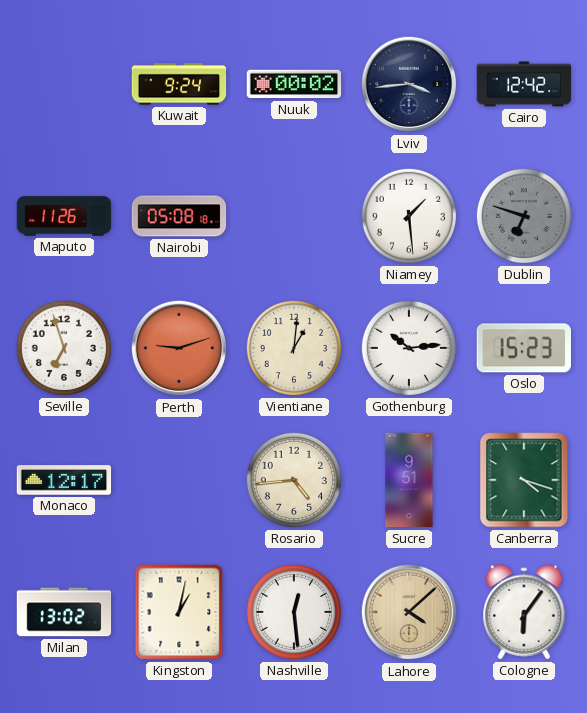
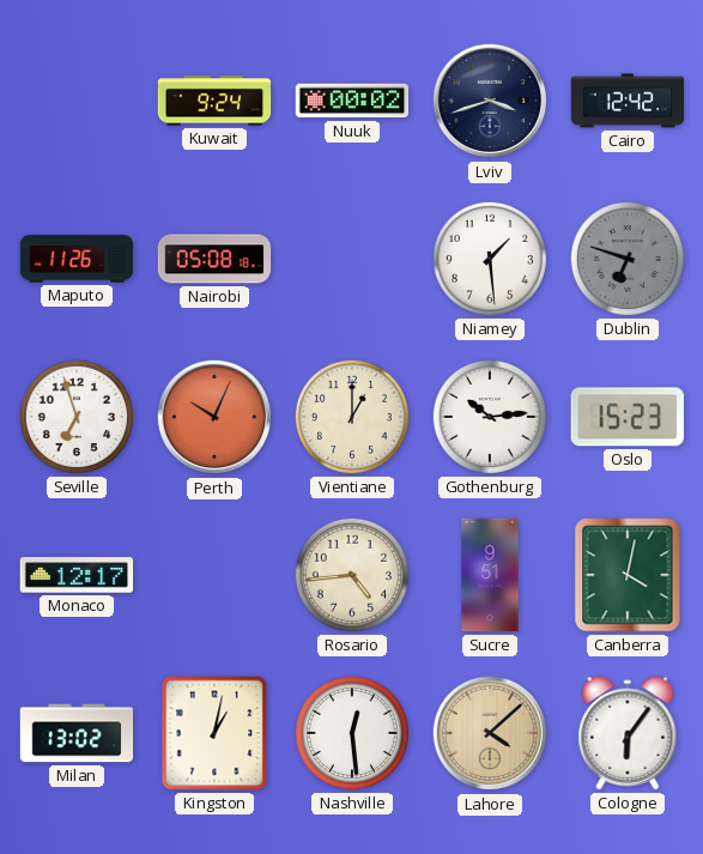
Lviv: 3:44 -> 3:42 (490, 101)
Perth: 9:12 -> 10:04 (214, 417)
Vientiane: 1:01 -> 1:00 (352, 417)
Canberra: 4:18 -> 4:02 (628, 575)
